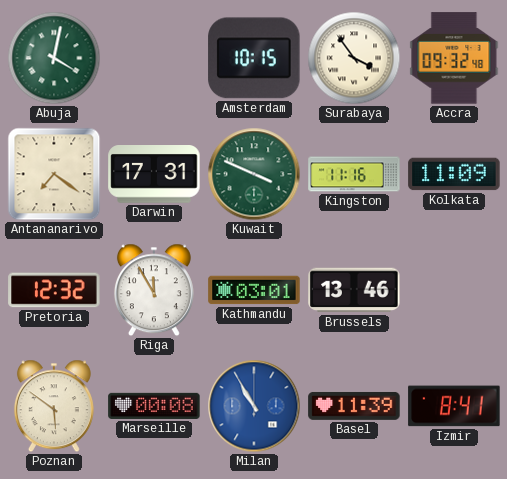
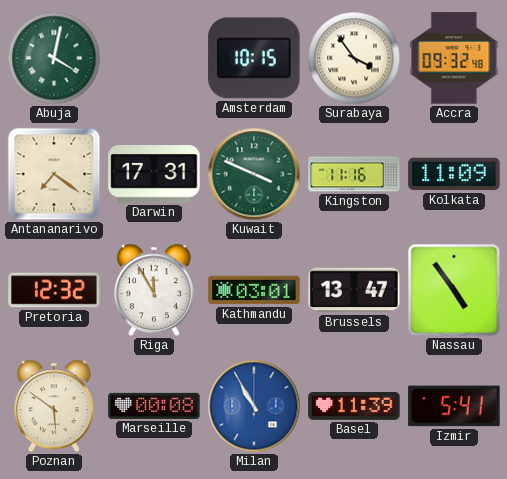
Brussels: 13:46 -> 13:47 (354, 290)
Nassau: none -> 4:54 (454, 290)
Izmir: 8:41 -> 5:41 (454, 406)
